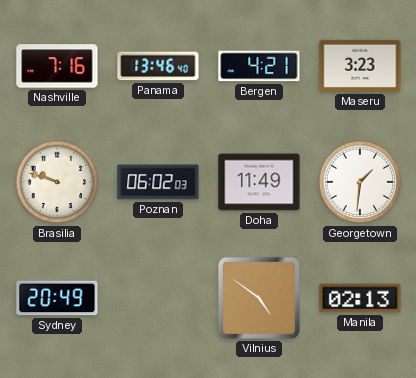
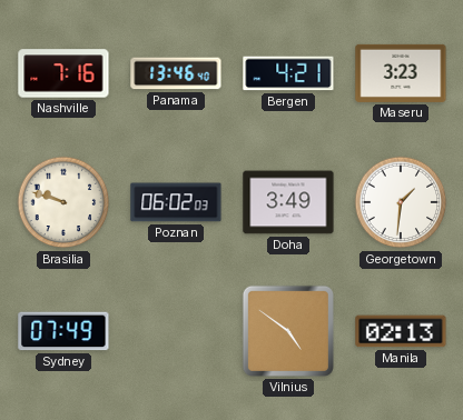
Doha: 11:49 -> 3:49 (288, 202)
Sydney: 20:49 -> 07:49 (63, 331)
